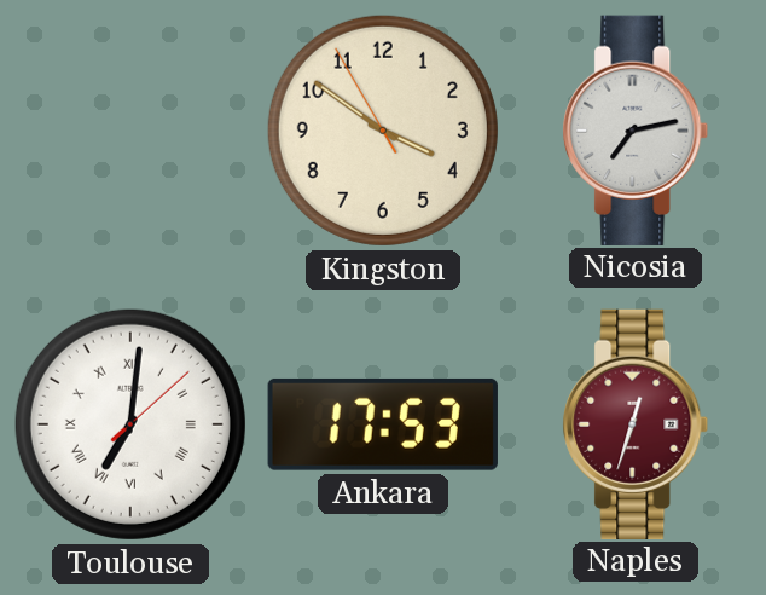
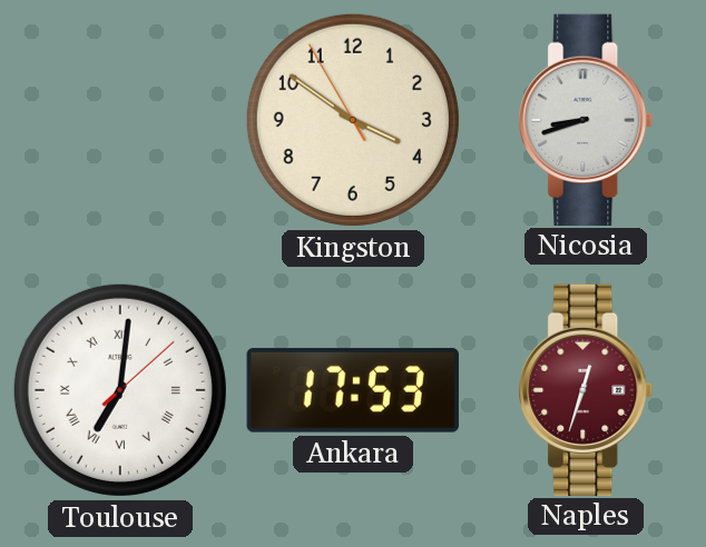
Nicosia: 7:13 -> 8:42 (586, 119)
